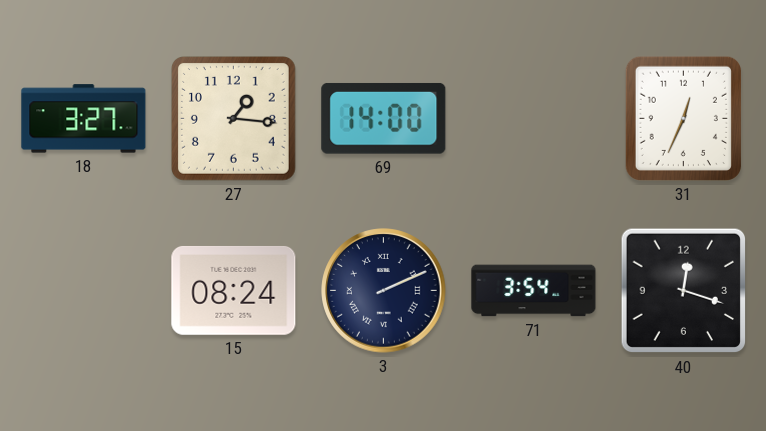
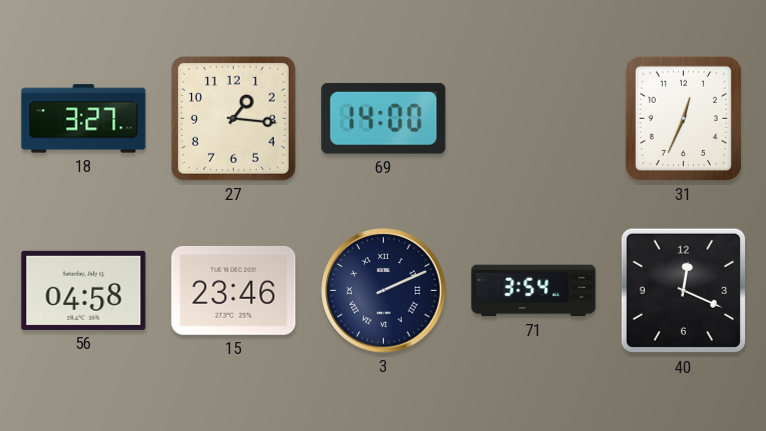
56: none -> 04:58 (84, 290)
15: 08:24 -> 23:46 (234, 290)
40: 12:18 -> 12:19 (684, 291)
